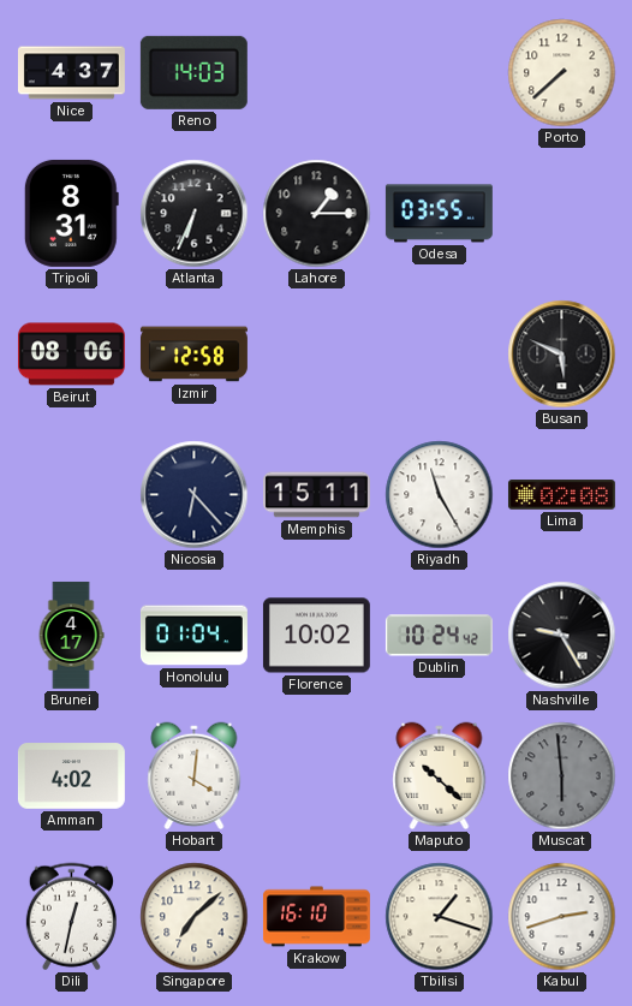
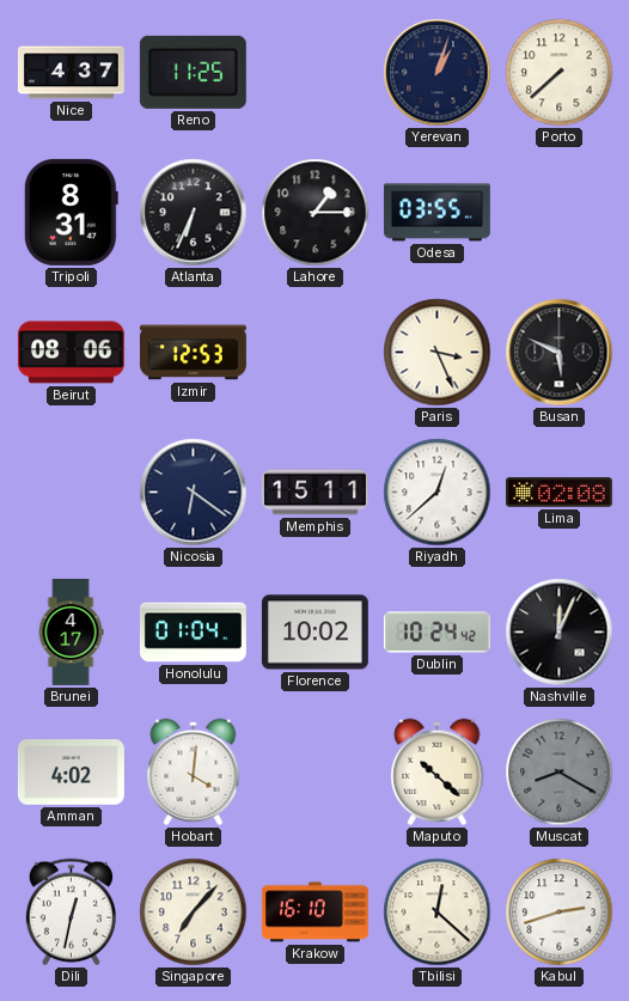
Reno: 14:03 -> 11:25 (193, 72)
Yerevan: none -> 1:03 (438, 73)
Izmir: 12:58 -> 12:53 (193, 353)
Paris: none -> 3:26 (438, 353)
Nicosia: 6:23 -> 6:21 (194, 493)
Riyadh: 11:25 -> 12:38 (438, 493)
Nashville: 9:25 -> 12:04 (560, 633)
Muscat: 5:59 -> 8:20 (560, 773)
Singapore: 7:08 -> 7:07 (194, 913)
Tbilisi: 1:18 -> 12:22 (438, 913)
